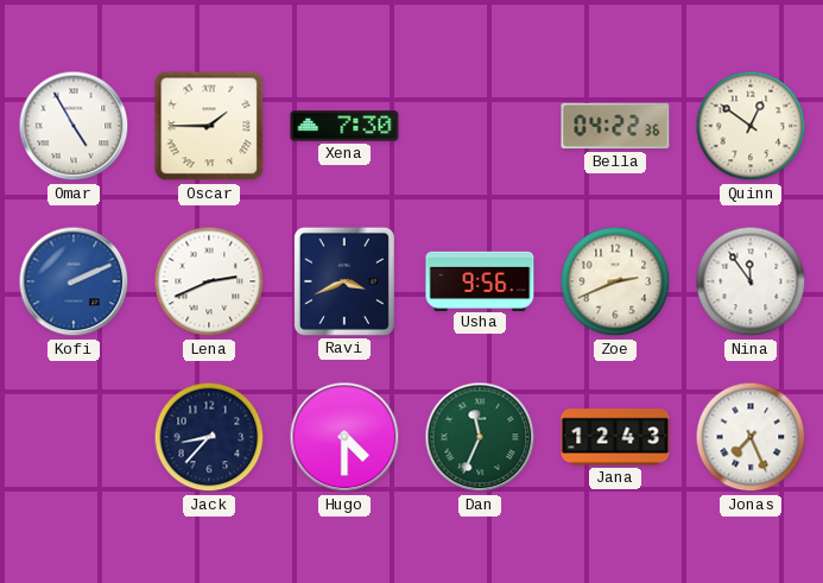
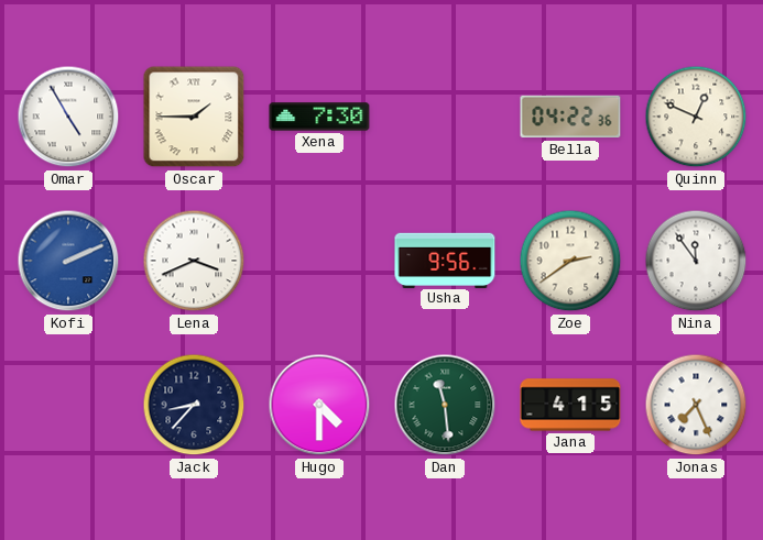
Quinn: 12:51 -> 12:49 (696, 117)
Lena: 2:41 -> 3:41 (194, 261)
Ravi: 3:41 -> none (344, 281)
Zoe: 2:41 -> 2:39 (570, 261)
Dan: 11:34 -> 11:29 (445, 405)
Jana: 12:43 -> 4:15 (570, 405)
